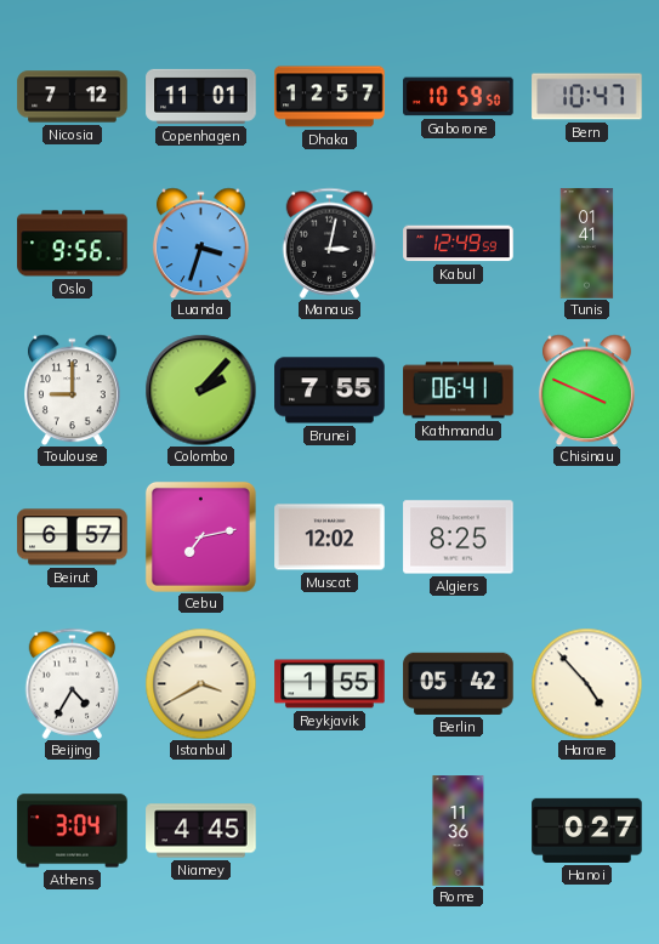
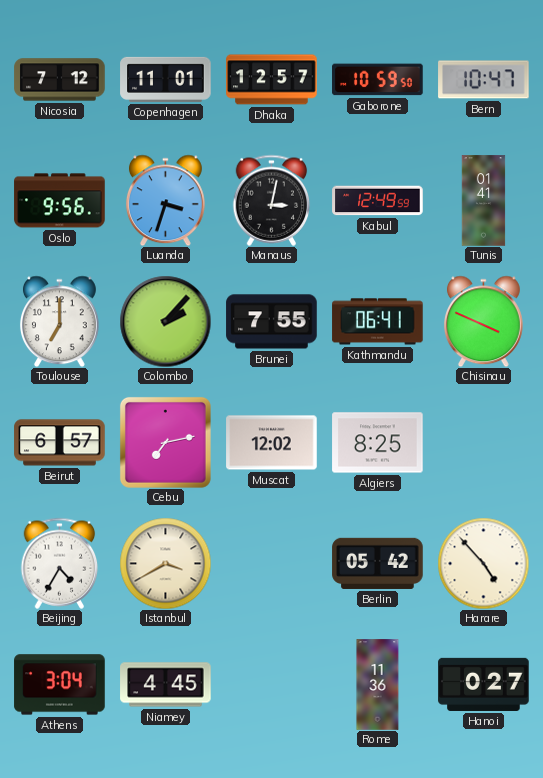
Toulouse: 9:00 -> 7:00 (59, 321)
Reykjavik: 1:55 -> none (330, 684)
